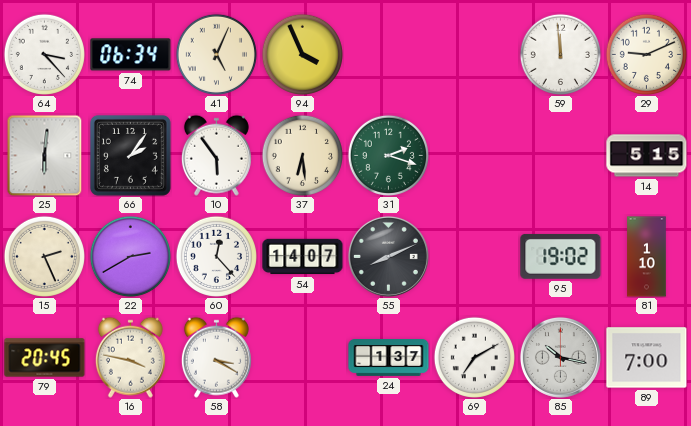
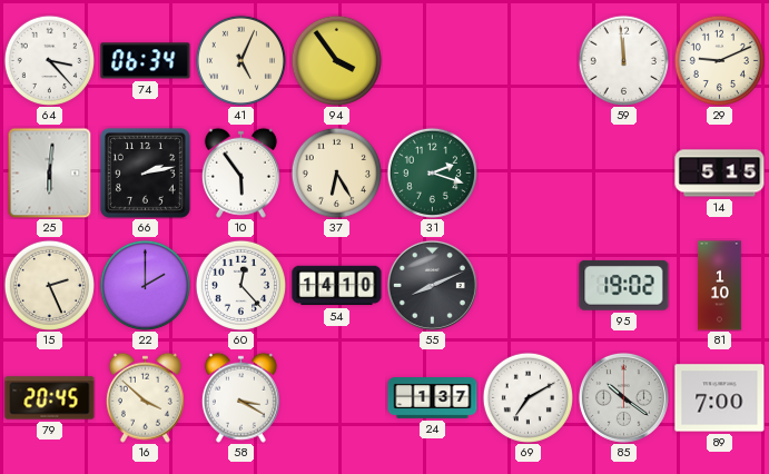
94: 3:56 -> 3:54 (336, 60)
66: 2:06 -> 2:13 (145, 172)
37: 6:29 -> 6:25 (336, 172)
22: 2:40 -> 2:00 (145, 285)
54: 14:07 -> 14:10 (337, 286)
16: 3:47 -> 3:52 (145, 397)
85: 10:17 -> 10:21 (623, 397)
